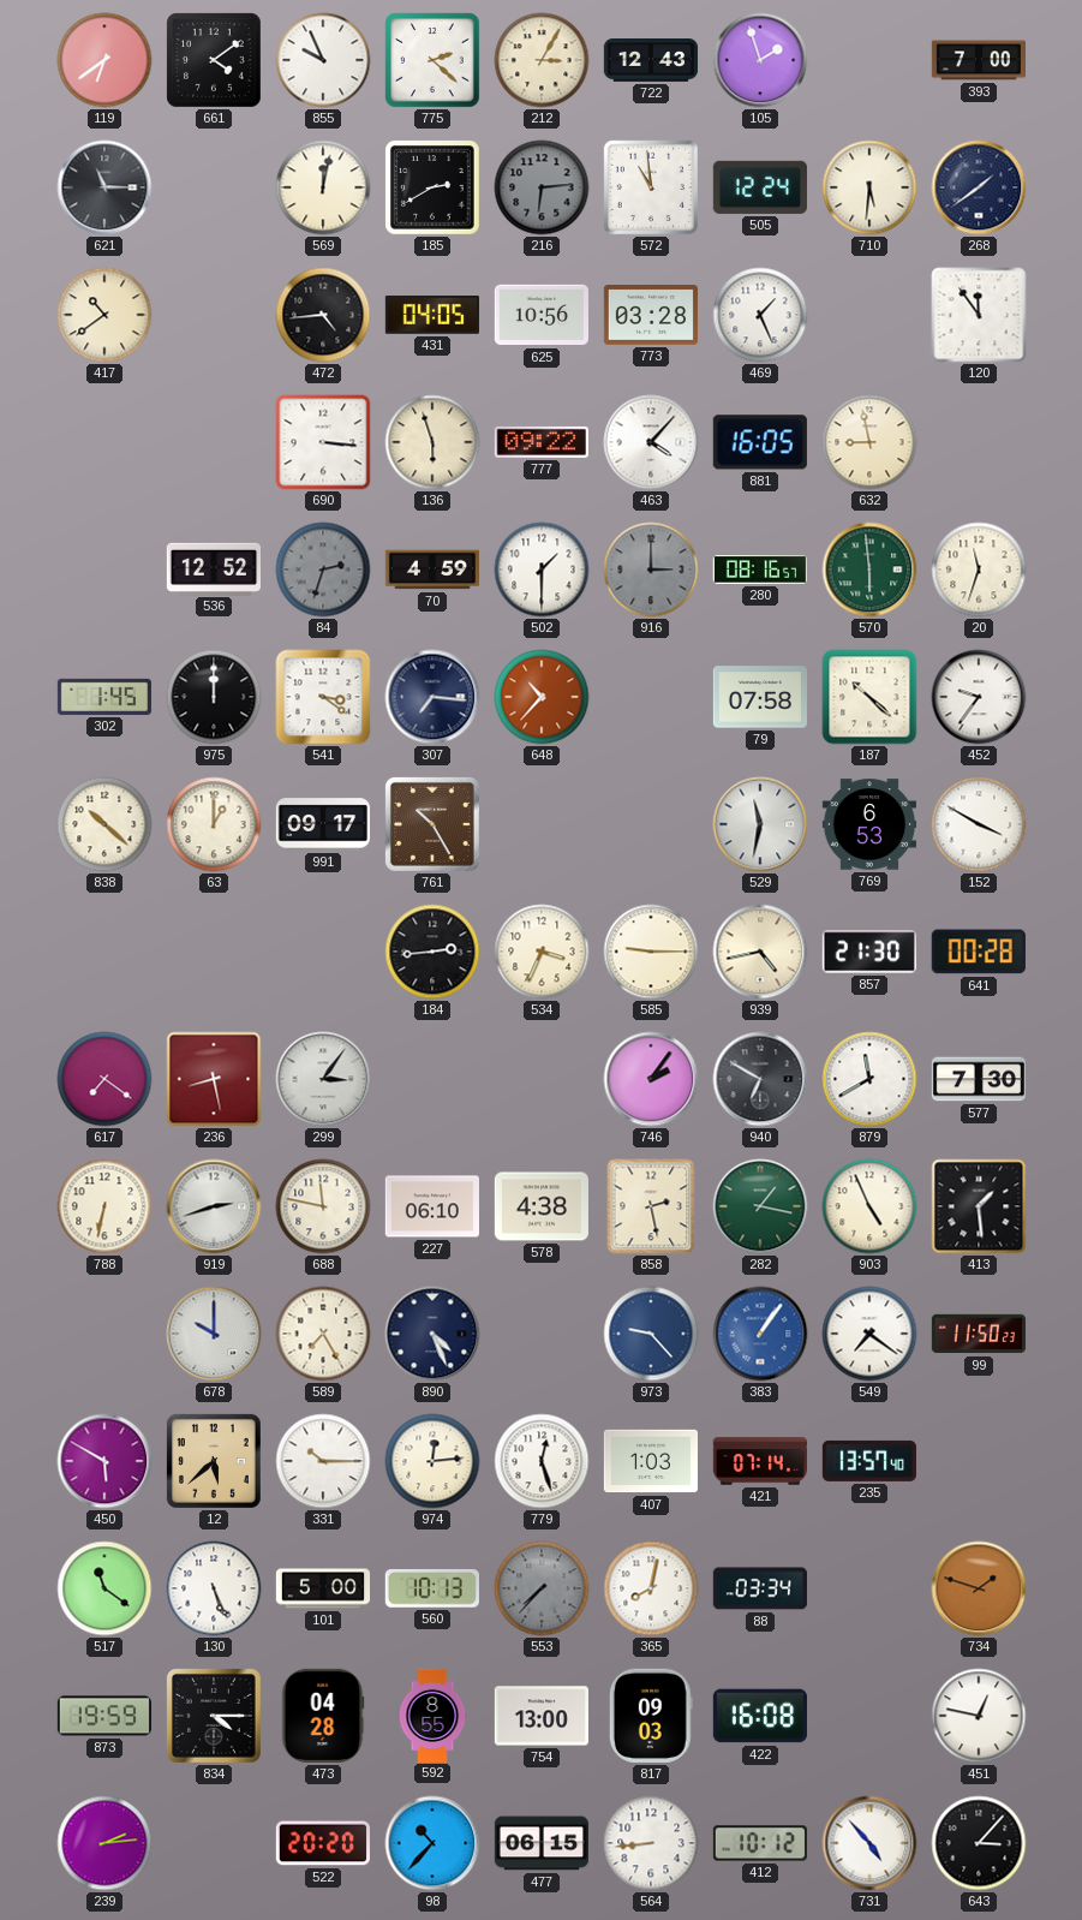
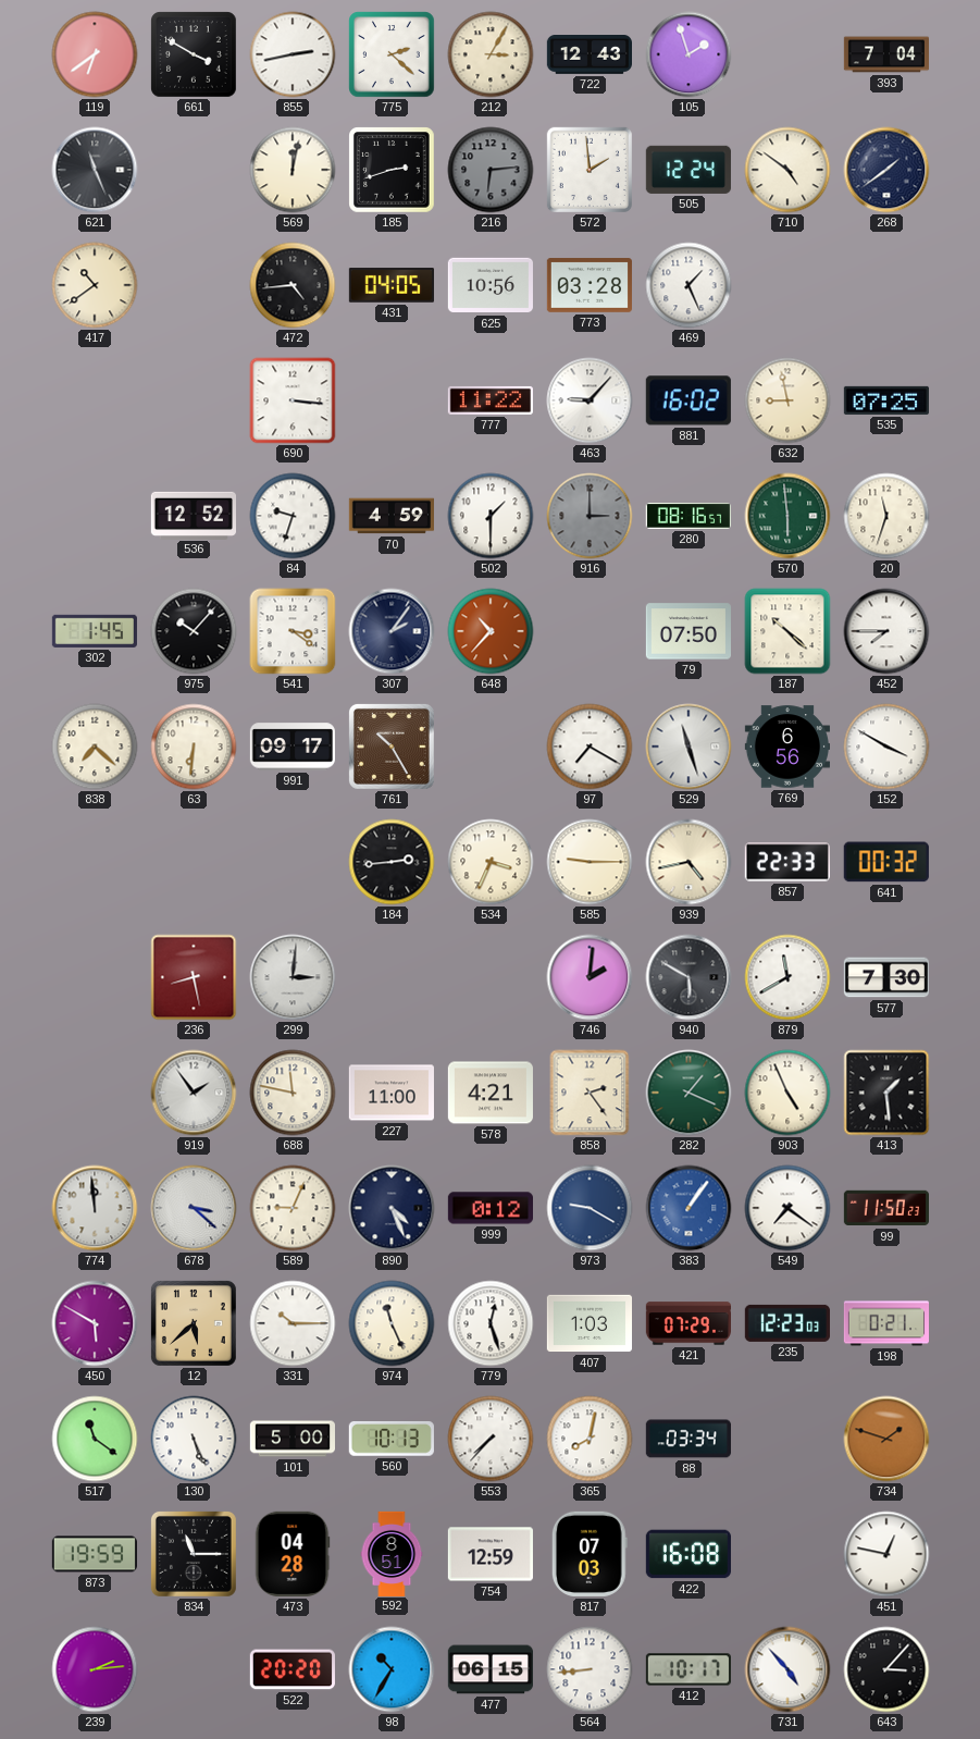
661: 4:09 -> 3:50 (194, 54)
855: 9:56 -> 2:43 (293, 54)
393: 7:00 -> 7:04 (885, 54)
621: 11:15 -> 11:26 (95, 170)
185: 2:40 -> 2:42 (392, 170)
572: 10:59 -> 1:59 (590, 170)
710: 5:31 -> 4:51 (787, 170)
120: 11:54 -> none (979, 315)
136: 5:57 -> none (432, 442)
777: 09:22 -> 11:22 (491, 400)
463: 4:07 -> 9:07 (590, 400)
881: 16:05 -> 16:02 (689, 400)
535: none -> 07:25 (886, 400)
84: 2:33 -> 9:33 (293, 516)
84 dial: grey -> white (293, 516)
975: 12:00 -> 10:07 (194, 631)
307: 7:16 -> 2:06 (392, 631)
79: 07:58 -> 07:50 (687, 631)
452: 9:36 -> 7:45 (886, 631)
838: 10:22 -> 7:22 (95, 747)
63: 1:00 -> 6:31 (194, 747)
97: none -> 7:20 (590, 747)
529: 11:32 -> 11:27 (689, 747)
769: 6:53 -> 6:56 (786, 747)
857: 21:30 -> 22:33 (787, 862)
641: 00:28 -> 00:32 (886, 862)
617: 7:21 -> none (104, 1079)
299: 3:06 -> 3:01 (293, 977)
746: 2:06 -> 2:01 (590, 977)
940: 6:50 -> 5:50 (689, 977)
788: 6:32 -> none (104, 1206)
919: 2:42 -> 1:54 (194, 1093)
227: 06:10 -> 11:00 (392, 1093)
578: 4:38 -> 4:21 (491, 1093)
858: 2:28 -> 2:24 (590, 1093)
282: 1:17 -> 1:19 (689, 1093)
774: none -> 11:59 (95, 1208)
678: 10:00 -> 3:22 (194, 1208)
589: 7:25 -> 9:04 (293, 1208)
999: none -> 0:12 (489, 1208)
973: 9:23 -> 9:20 (590, 1208)
974: 12:14 -> 11:26 (392, 1323)
421: 07:14 -> 07:29 (687, 1323)
235: 13:57 -> 12:23 (787, 1323)
198: none -> 0:21 (885, 1323)
553 dial: grey -> white (491, 1439)
834: 4:15 -> 11:15 (194, 1554)
592: 8:55 -> 8:51 (392, 1553)
754: 13:00 -> 12:59 (491, 1554)
817: 09:03 -> 07:03 (590, 1554)
98: 10:37 -> 10:35 (392, 1669)
412: 10:12 -> 10:17 (689, 1669)
